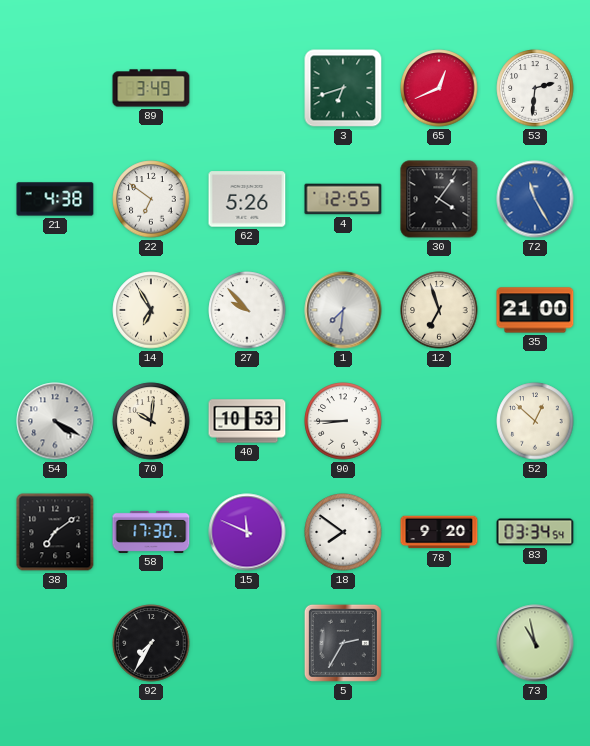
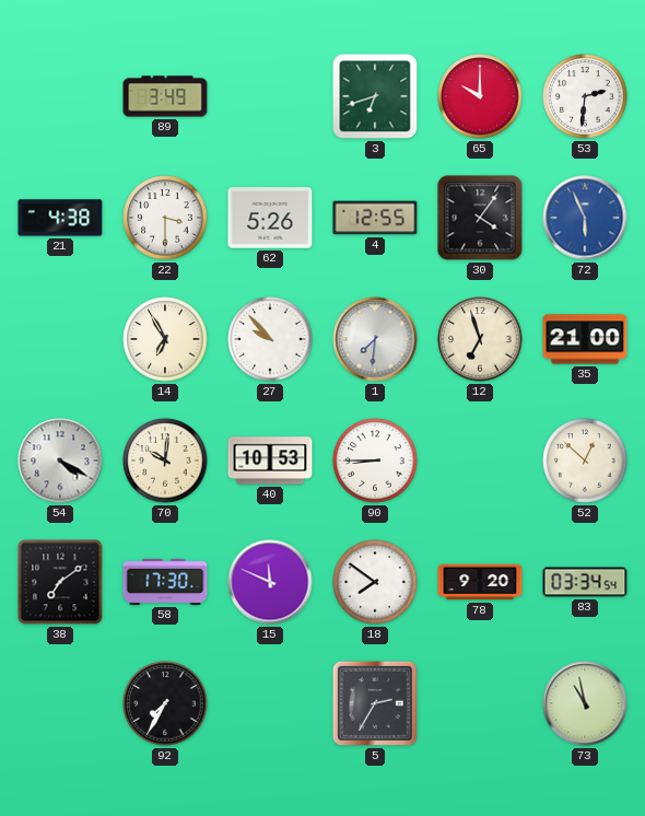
65: 12:41 -> 10:00 (480, 96)
22: 6:51 -> 3:30 (165, 218)
72: 11:25 -> 5:56 (585, 218)
